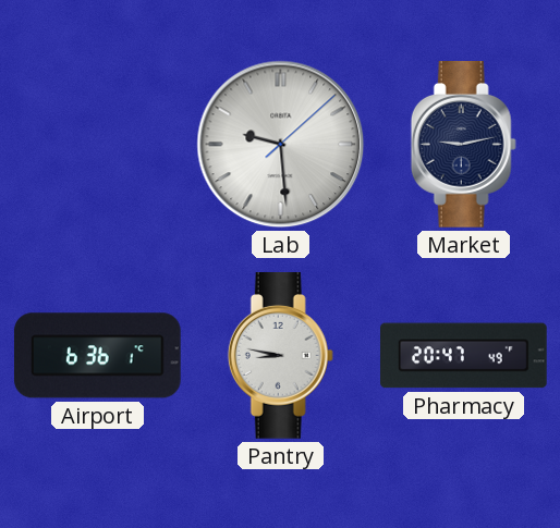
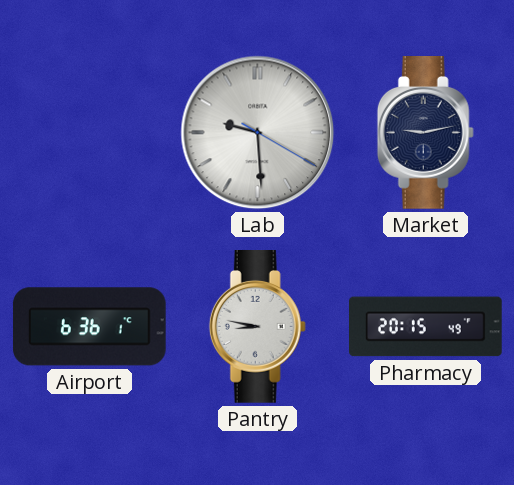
Lab: 9:29:08 -> 9:29:20 (258, 133)
Pharmacy: 20:47 -> 20:15 (426, 327)
